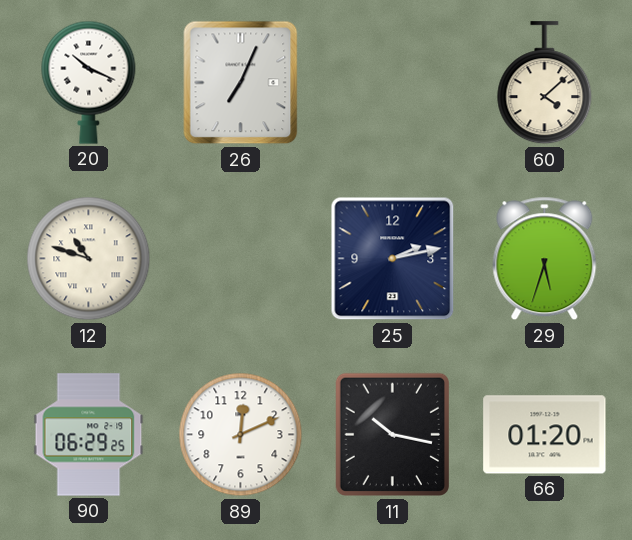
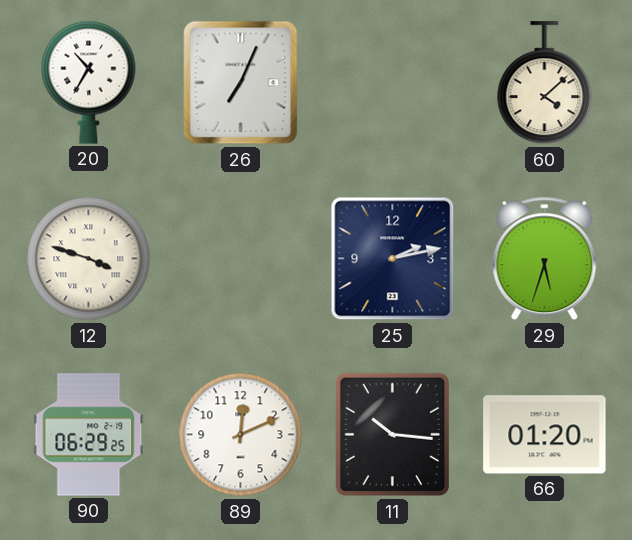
20: 10:19 -> 10:35 (89, 82)
12: 10:48 -> 3:48 (89, 259)
11: 10:17 -> 10:16 (392, 435)
